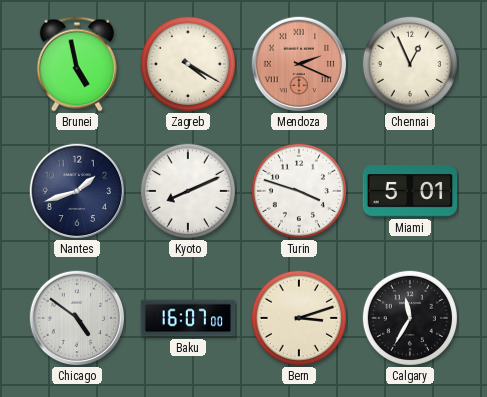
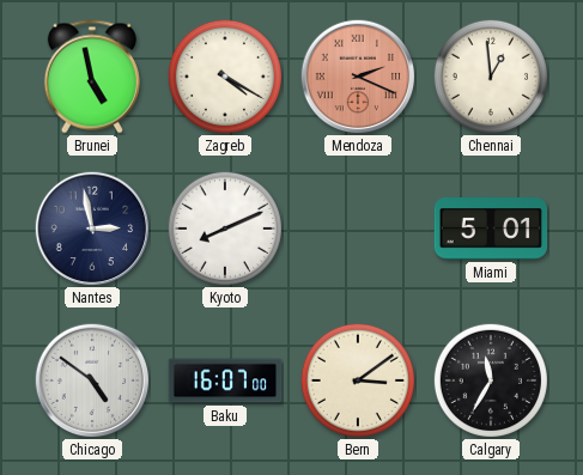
Chennai: 12:56 -> 12:59 (491, 77)
Nantes: 1:42 -> 2:58 (92, 229)
Turin: 3:48 -> none (299, 191)
Bern: 3:12 -> 3:09 (358, 380)
